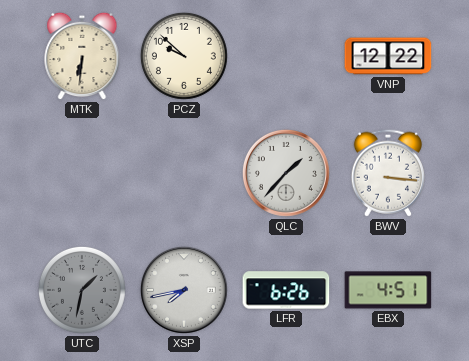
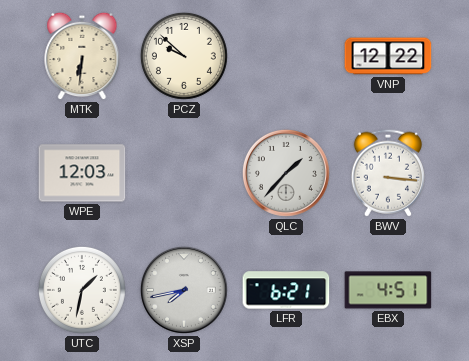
WPE: none -> 12:03 (82, 173)
UTC dial: grey -> white (82, 290)
LFR: 6:26 -> 6:21 (286, 290)
